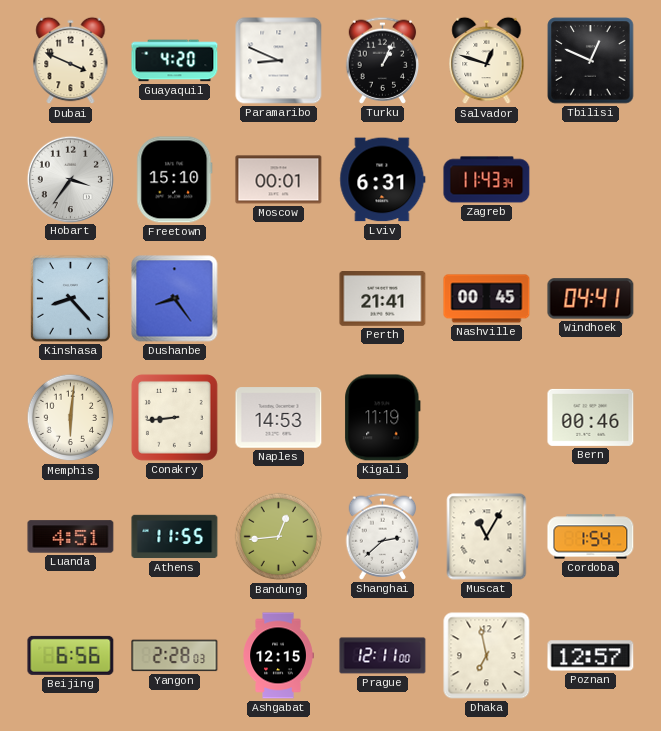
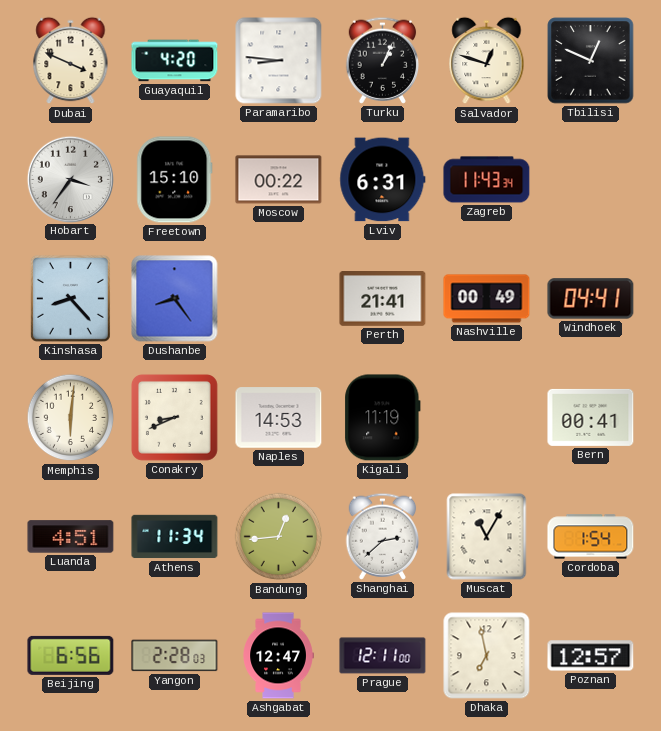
Paramaribo: 8:49 -> 8:46 (279, 61)
Moscow: 00:01 -> 00:22 (279, 180)
Nashville: 00:45 -> 00:49 (487, 299)
Conakry: 8:44 -> 8:41 (174, 417)
Bern: 00:46 -> 00:41 (591, 417)
Athens: 11:55 -> 11:34 (175, 537)
Ashgabat: 12:15 -> 12:47 (278, 656)
